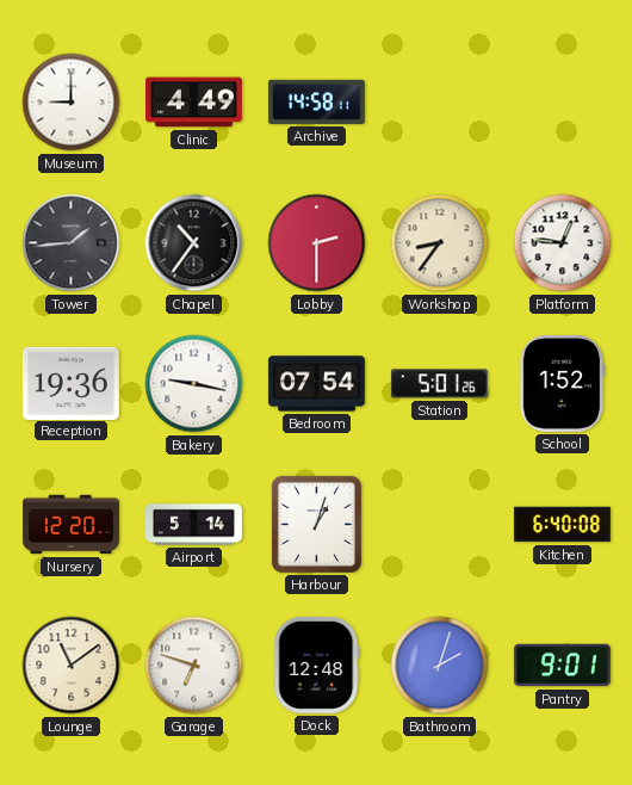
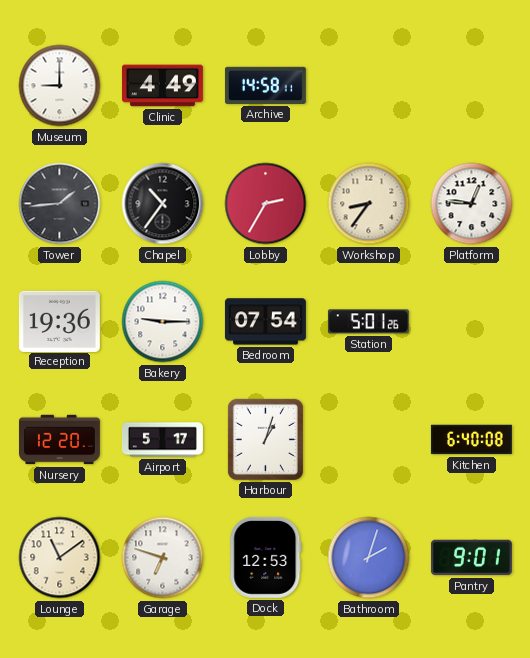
Lobby: 2:30 -> 2:35 (266, 204)
Bakery: 9:17 -> 9:15 (163, 322)
School: 1:52 -> none (563, 383)
Airport: 5:14 -> 5:17 (162, 440)
Dock: 12:48 -> 12:53 (266, 557)
